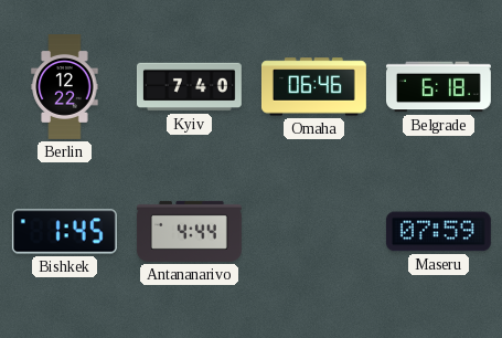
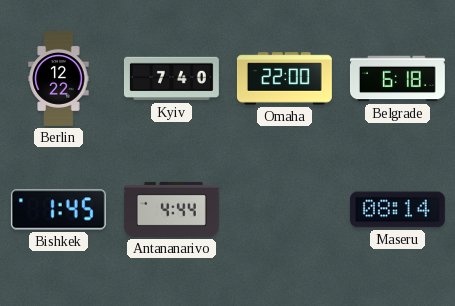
Omaha: 06:46 -> 22:00 (284, 79)
Maseru: 07:59 -> 08:14 (397, 210)
